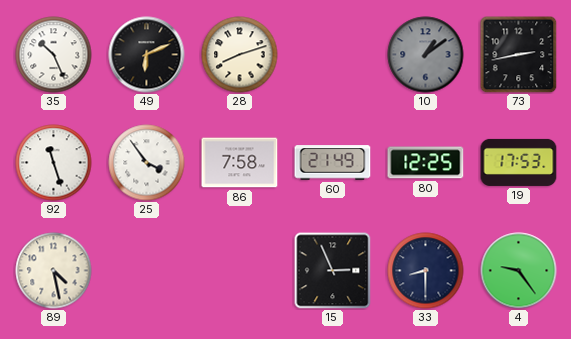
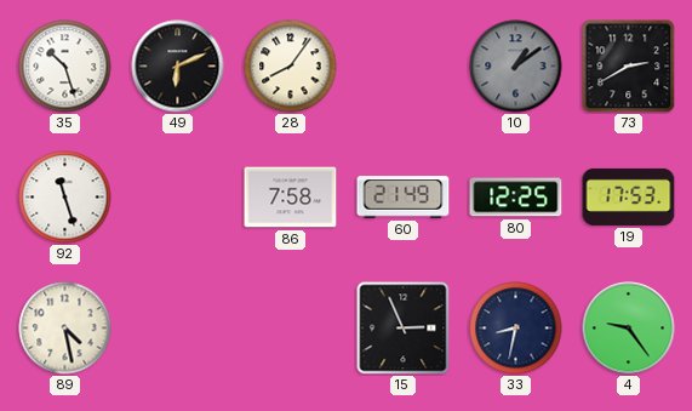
35: 10:26 -> 10:27 (65, 67)
28: 8:12 -> 8:06 (291, 67)
73: 2:43 -> 2:40 (628, 65)
25: 3:54 -> none (147, 163)
33: 8:30 -> 8:32 (516, 329)
